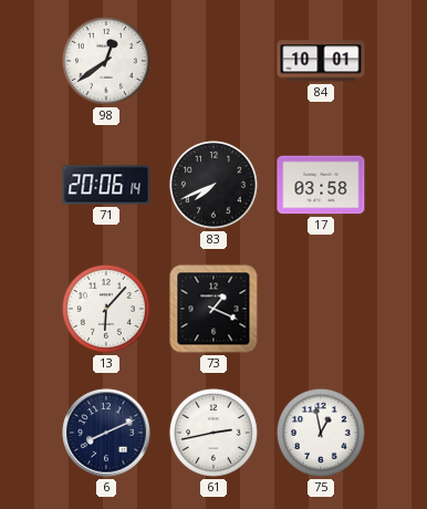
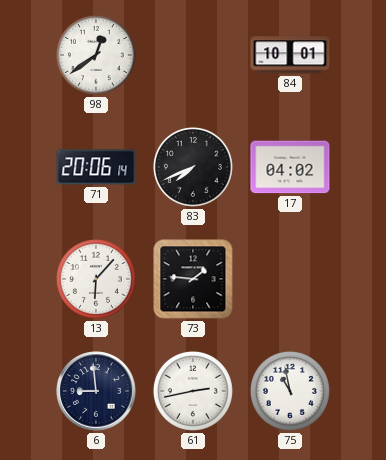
17: 03:58 -> 04:02 (290, 167)
73: 1:19 -> 1:46 (193, 279)
6: 8:11 -> 8:59 (96, 391)
75: 12:58 -> 10:58 (290, 391)
